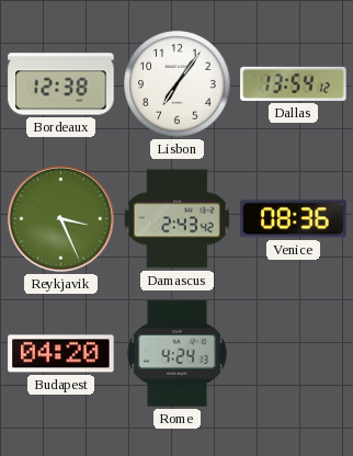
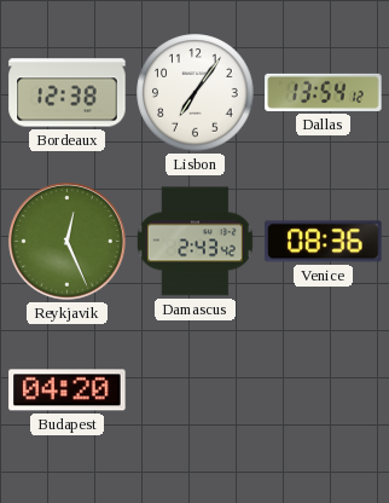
Reykjavik: 3:26 -> 12:26 (68, 242)
Rome: 4:24 -> none (178, 354)
